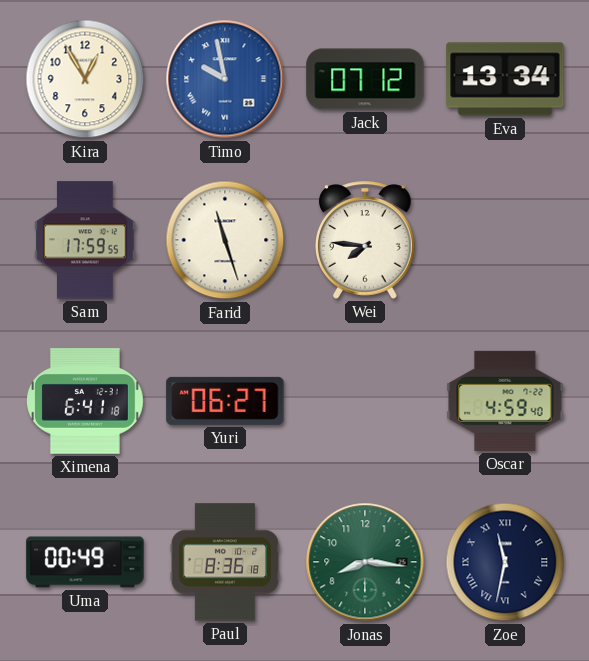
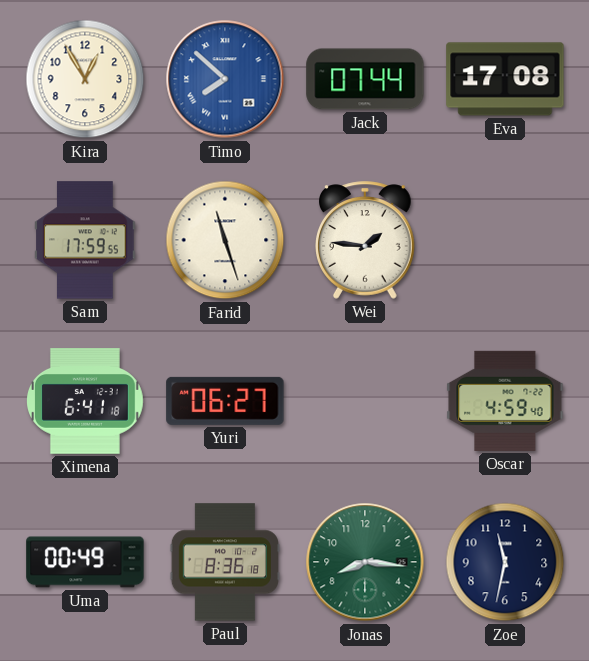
Timo: 9:58 -> 7:52 (225, 79)
Jack: 07:12 -> 07:44 (365, 79)
Eva: 13:34 -> 17:08 (505, 79)
Wei: 7:46 -> 1:46 (366, 240)
Zoe numerals: Roman -> Arabic (505, 562)
